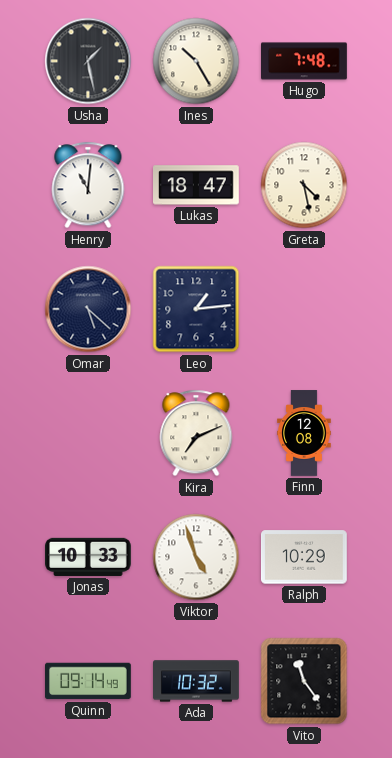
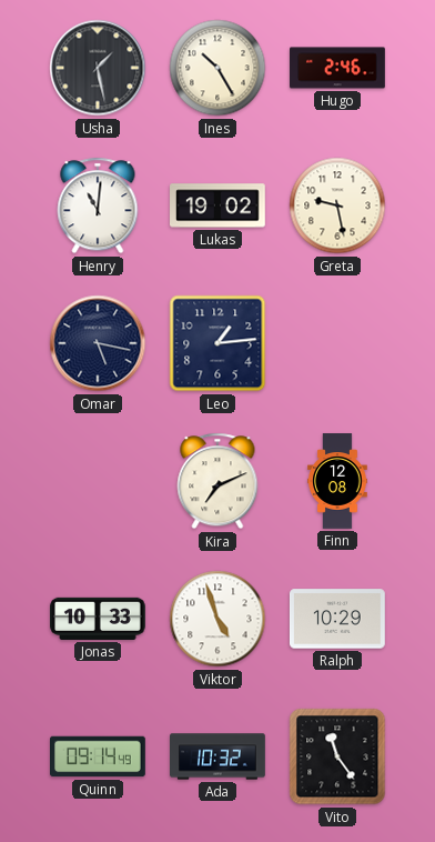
Hugo: 7:48 -> 2:46 (338, 68)
Lukas: 18:47 -> 19:02 (219, 206)
Greta: 4:28 -> 9:28 (337, 206)
Omar: 5:22 -> 5:17 (98, 343)
